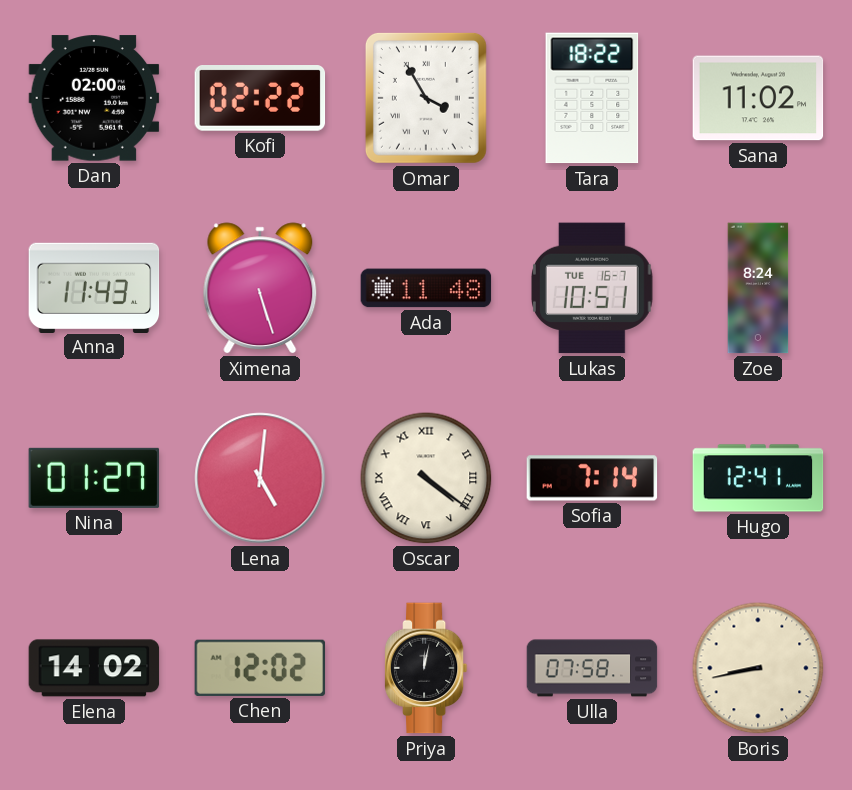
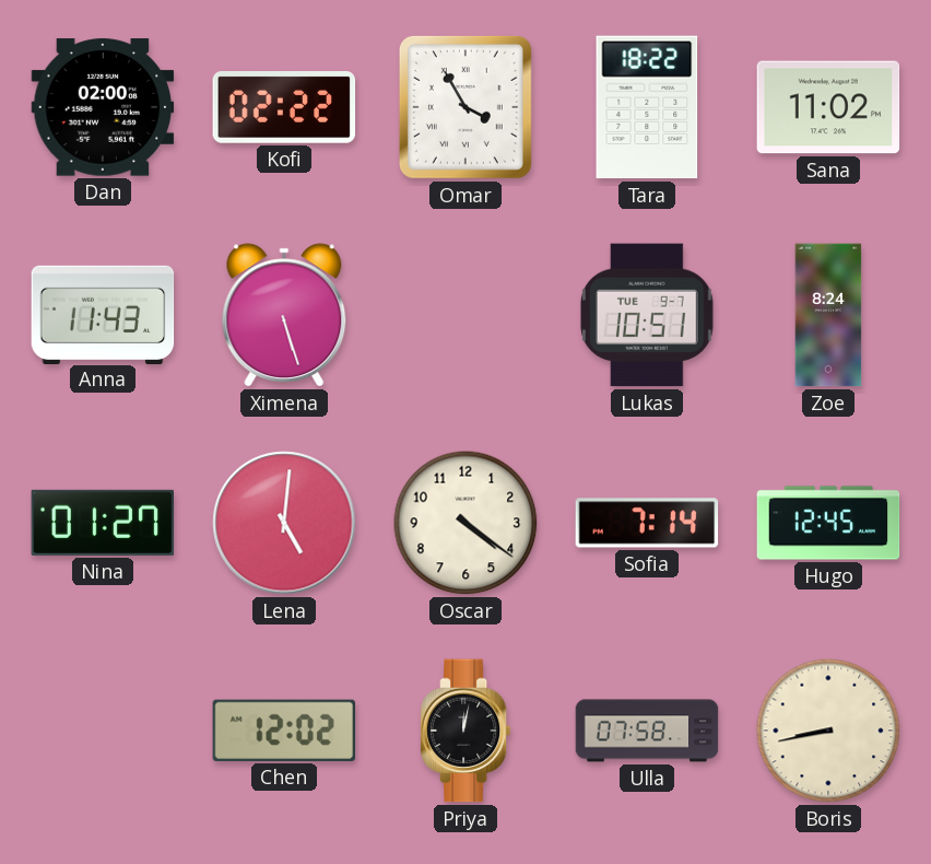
Ada: 11:48 -> none (426, 288)
Lukas date: TUE 16-7 -> TUE 9-7 (648, 315)
Oscar numerals: Roman -> Arabic (465, 523)
Hugo: 12:41 -> 12:45 (828, 523)
Elena: 14:02 -> none (94, 668)
